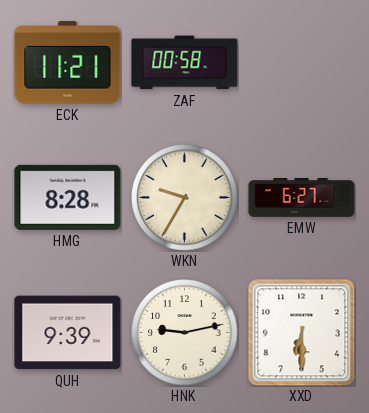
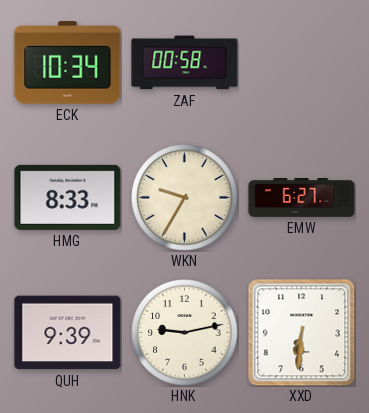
ECK: 11:21 -> 10:34 (68, 63)
HMG: 8:28 -> 8:33 (68, 197)
XXD: 6:30 -> 6:31 (302, 333)
